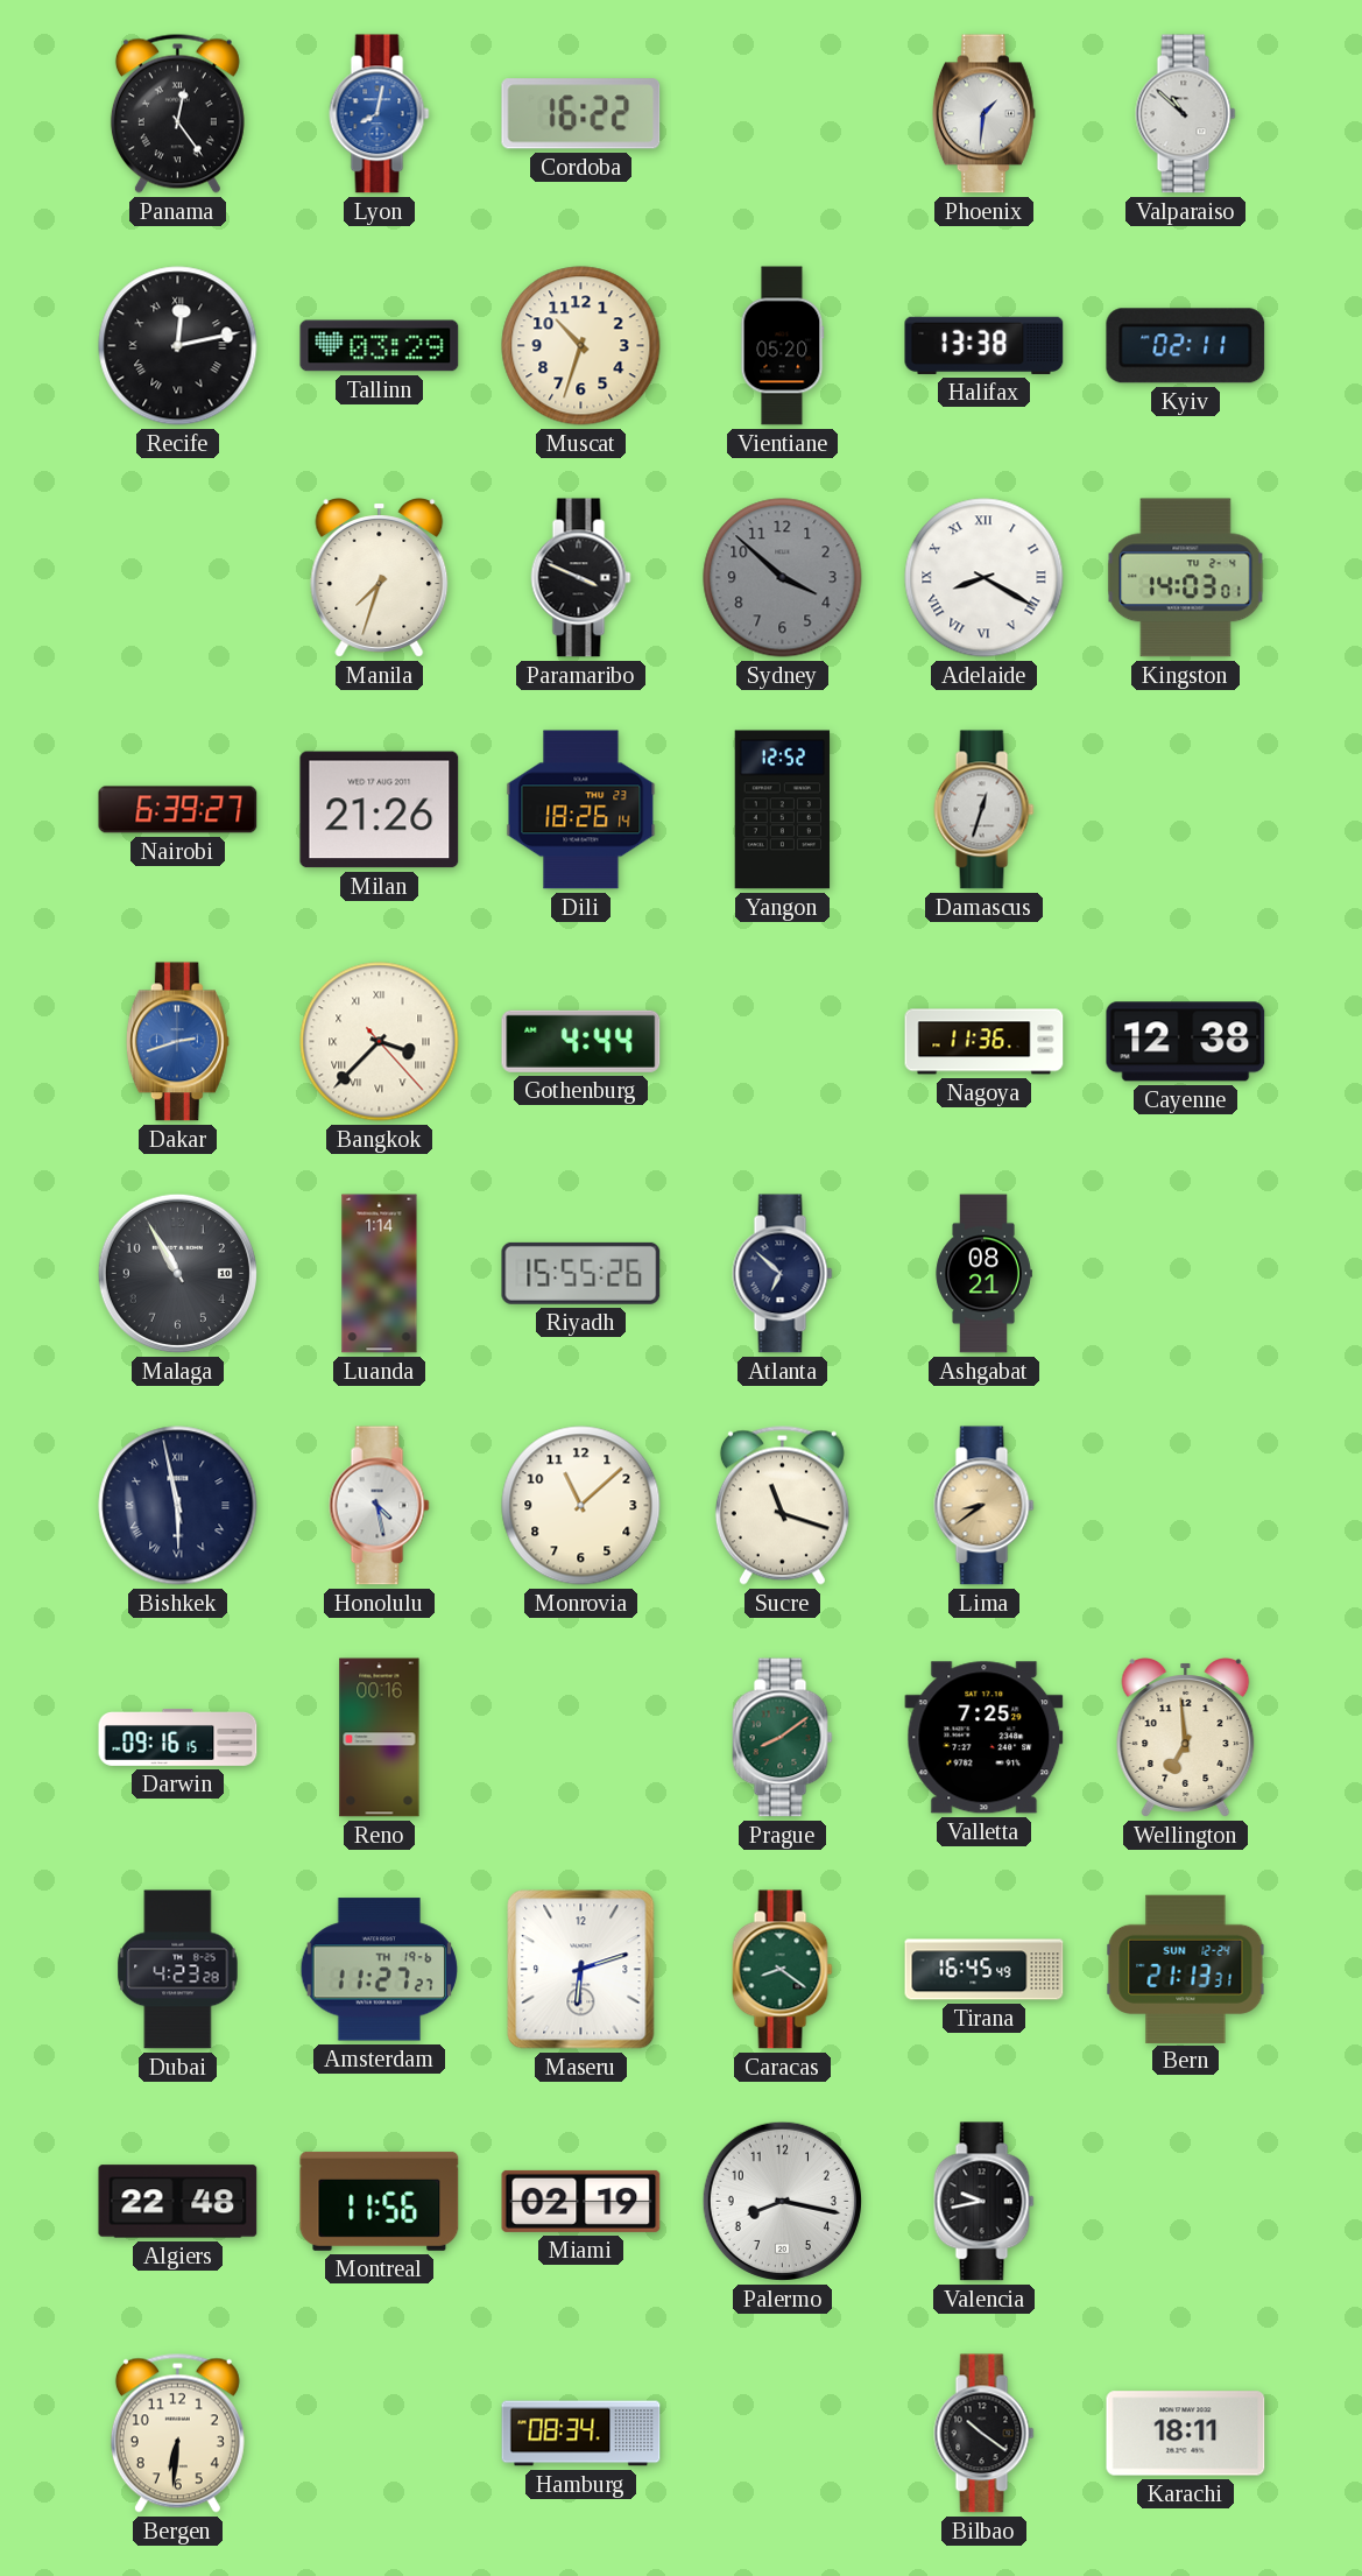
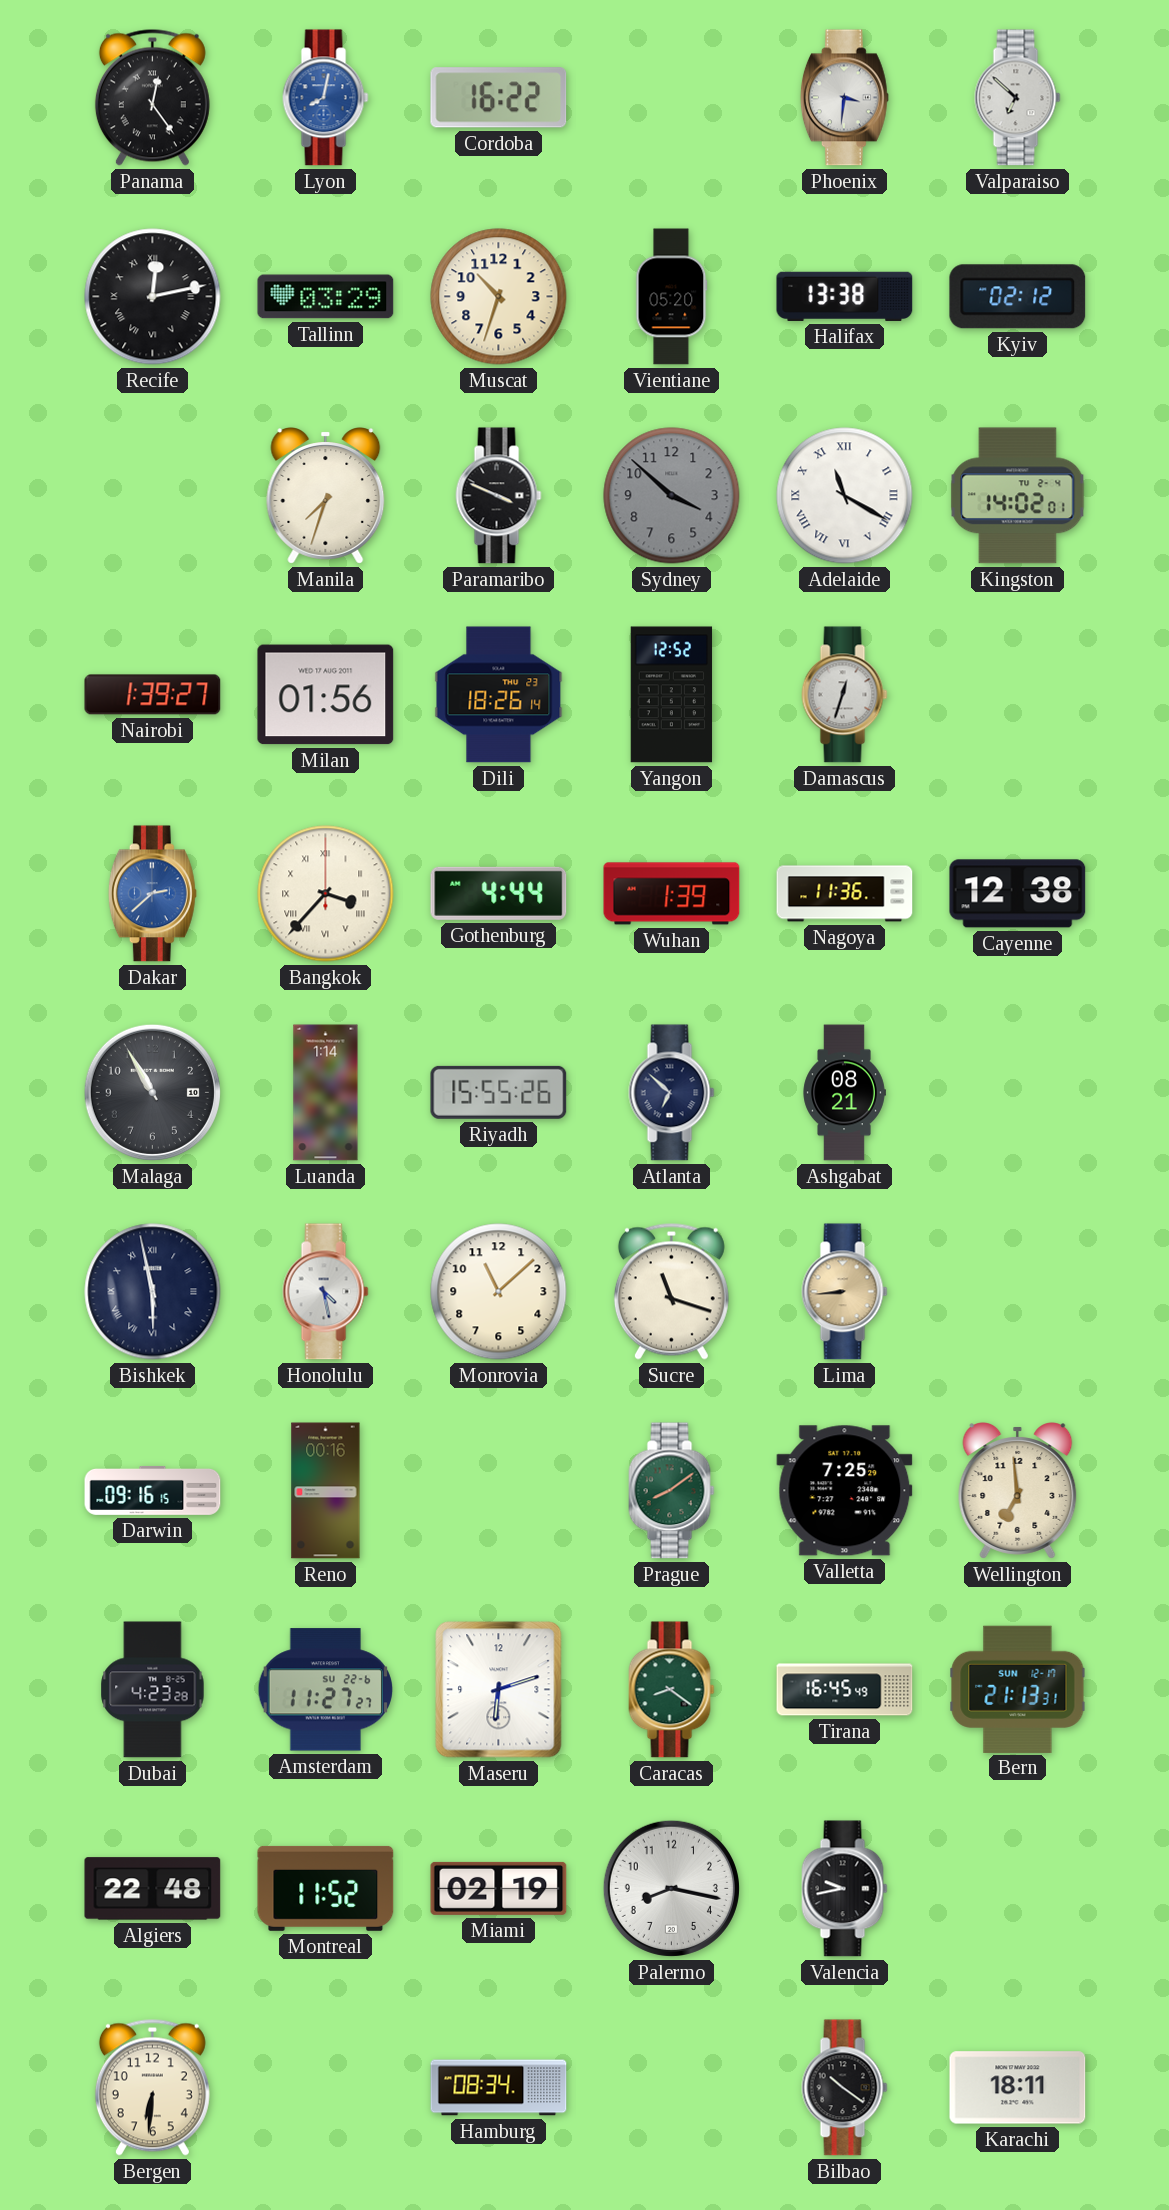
Phoenix: 1:31 -> 3:31 (844, 98)
Valparaiso: 10:52 -> 6:52 (1018, 98)
Kyiv: 02:11 -> 02:12 (1018, 297)
Adelaide: 8:20 -> 11:20 (845, 496)
Kingston: 14:03 -> 14:02 (1018, 496)
Nairobi: 6:39 -> 1:39 (153, 695)
Milan: 21:26 -> 01:56 (326, 695)
Dakar: 2:42 -> 2:38 (152, 894)
Bangkok: 3:37:23 -> 3:37:00 (326, 894)
Wuhan: none -> 1:39 (672, 894)
Lima: 8:39 -> 8:44 (845, 1292)
Amsterdam date: TH 19-6 -> SU 22-6 (325, 1690)
Bern date: SUN 12-24 -> SUN 12-17 (1018, 1689)
Montreal: 11:56 -> 11:52 (326, 1888)
